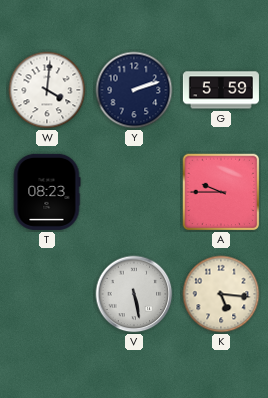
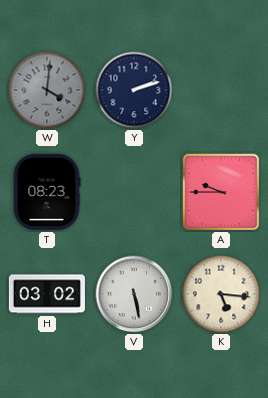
W dial: white -> grey (47, 90)
G: 5:59 -> none (221, 90)
H: none -> 03:02 (47, 294)
